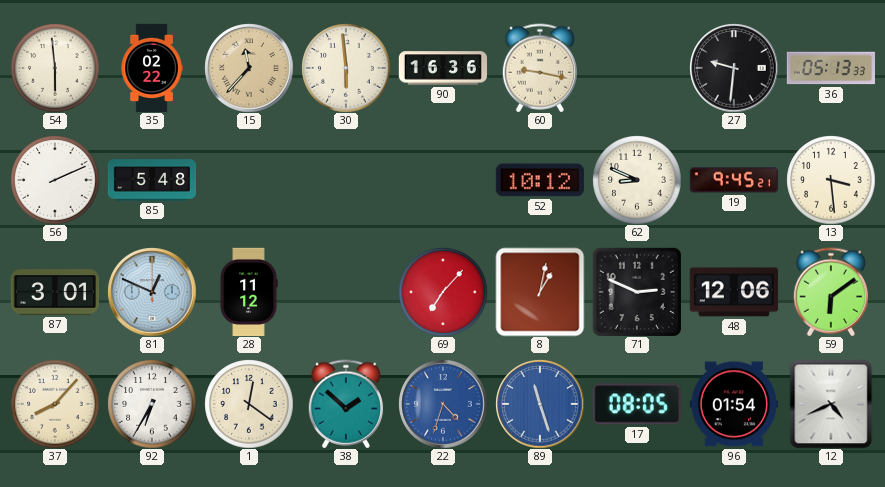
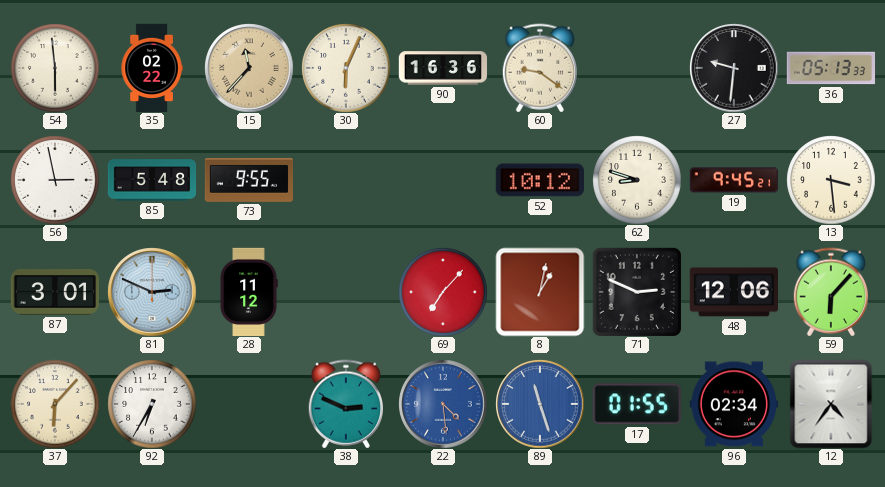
30: 5:59 -> 6:04 (346, 68)
60: 9:17 -> 9:21 (539, 68)
56: 2:11 -> 2:58 (55, 180)
73: none -> 9:55 (248, 180)
62: 8:49 -> 8:48 (637, 180)
81: 12:49 -> 2:49 (152, 292)
59: 6:09 -> 6:07 (830, 292)
37: 8:07 -> 6:07 (55, 404)
1: 12:21 -> none (249, 404)
38: 1:52 -> 2:49 (345, 404)
22: 4:33 -> 4:29 (443, 404)
17: 08:05 -> 01:55 (637, 404)
96: 01:54 -> 02:34 (733, 404)
12: 4:41 -> 4:36 (831, 404)
